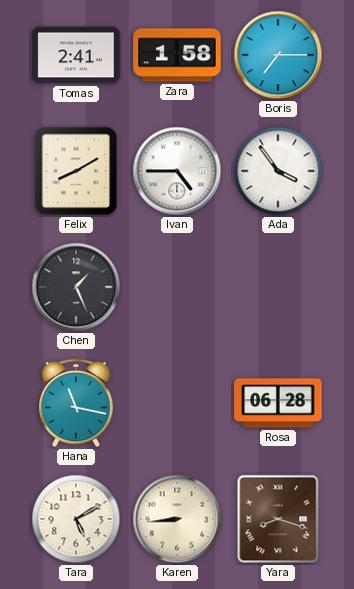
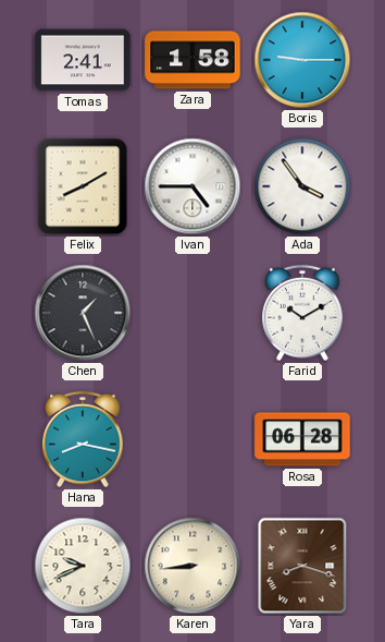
Boris: 7:15 -> 9:15 (302, 60)
Farid: none -> 10:10 (302, 313)
Hana: 11:17 -> 8:17 (83, 439)
Tara: 5:10 -> 9:41 (83, 566)
